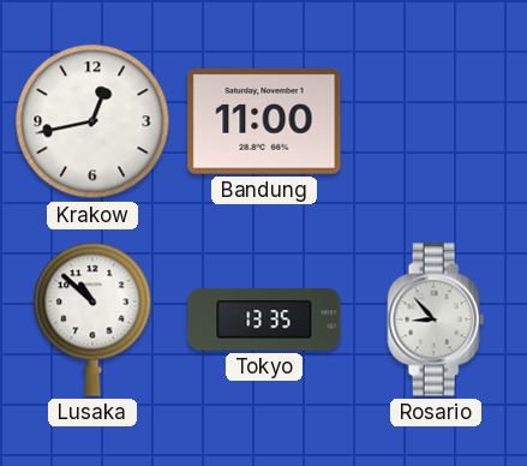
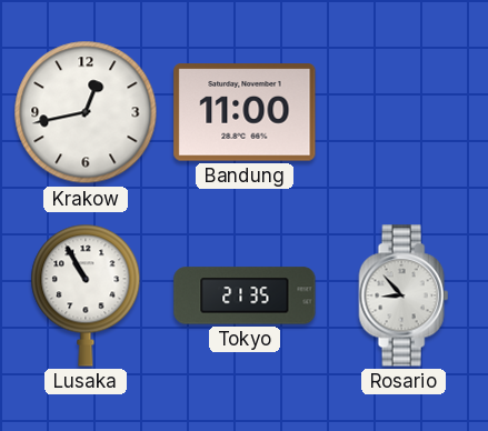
Lusaka: 10:52 -> 10:55 (86, 295)
Tokyo: 13:35 -> 21:35 (245, 295)
